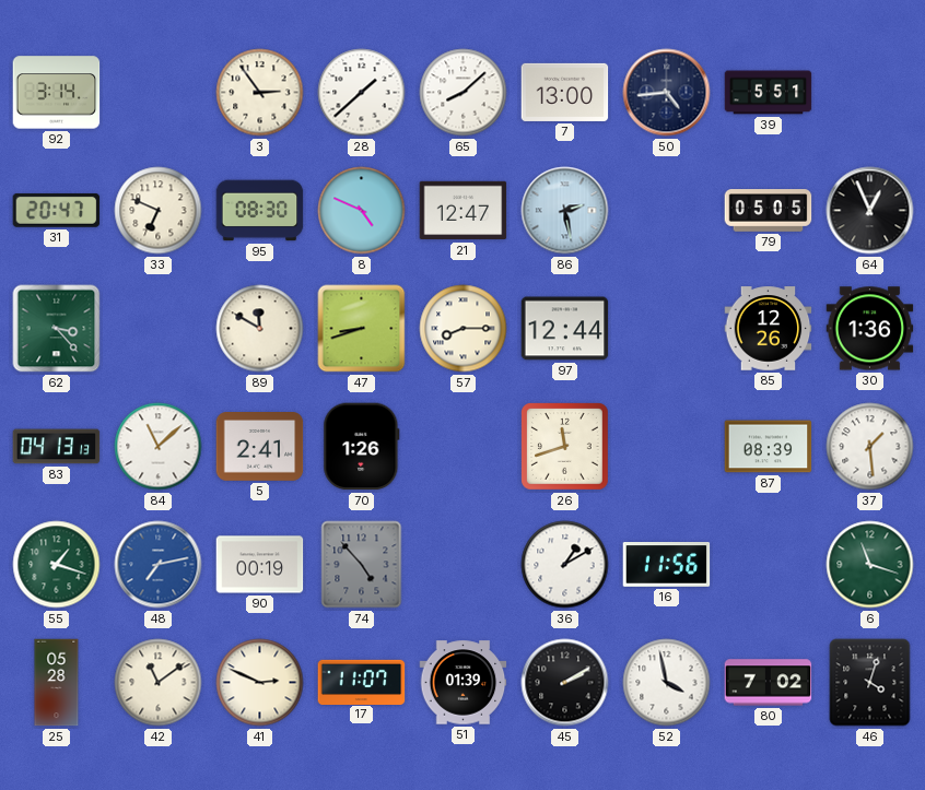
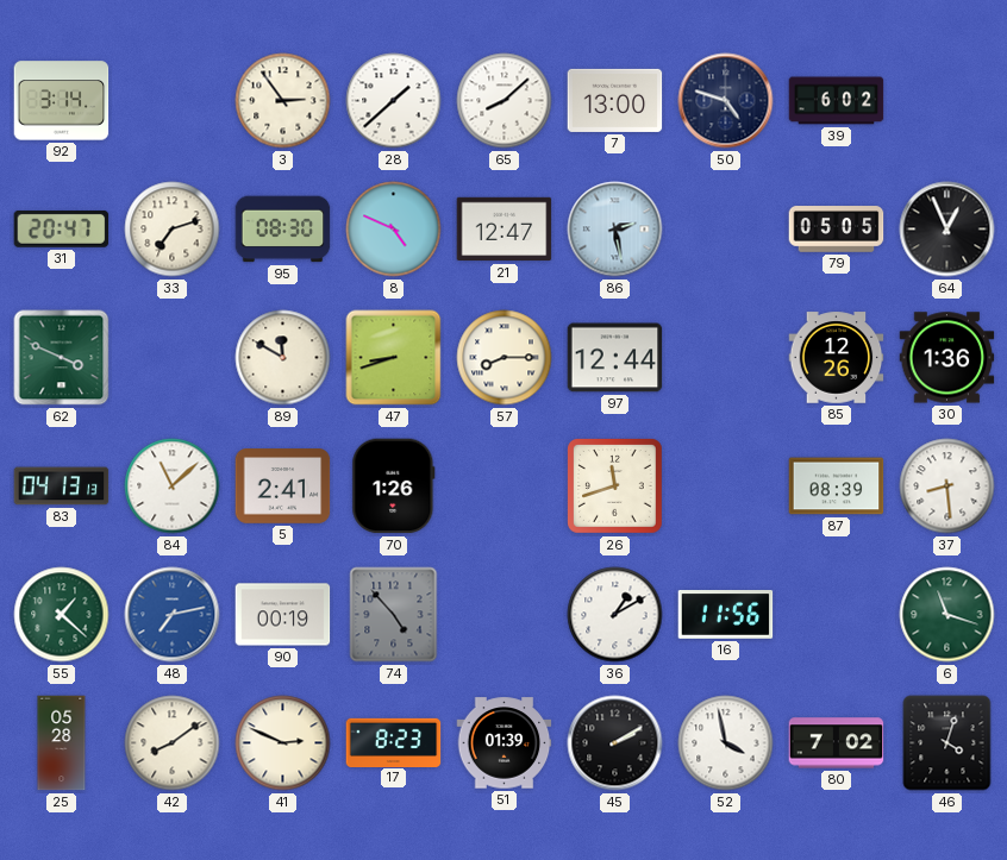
50: 4:44 -> 4:48 (726, 101)
39: 5:51 -> 6:02 (837, 101)
33: 6:49 -> 7:12 (173, 230)
62: 3:23 -> 3:49 (62, 358)
37: 1:29 -> 8:29 (947, 487)
55: 1:18 -> 1:22 (62, 615)
42: 11:09 -> 8:09 (173, 743)
17: 11:07 -> 8:23 (394, 742)
